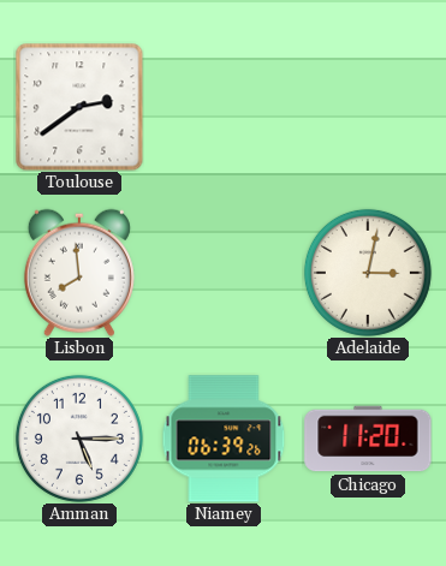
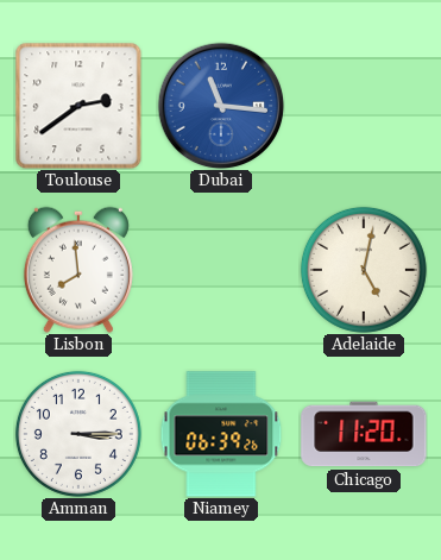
Dubai: none -> 11:16 (221, 106)
Adelaide: 3:02 -> 5:02 (364, 270)
Amman: 5:15 -> 3:15 (78, 434)
